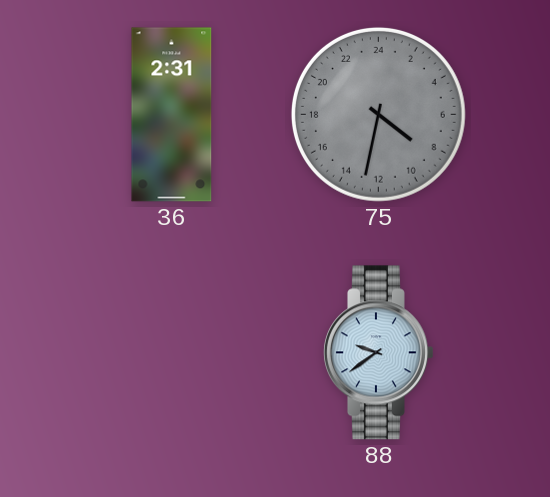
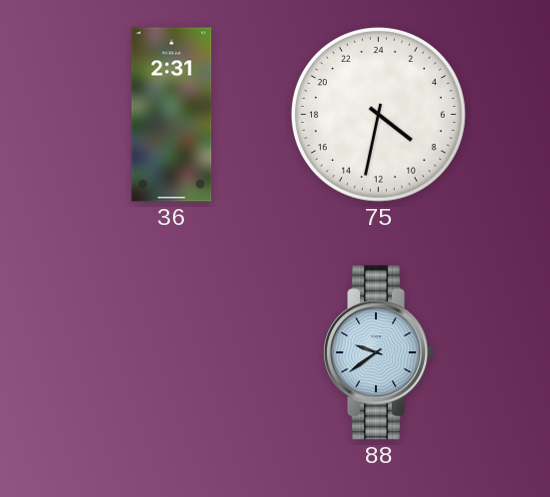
75 dial: grey -> white (378, 114)
